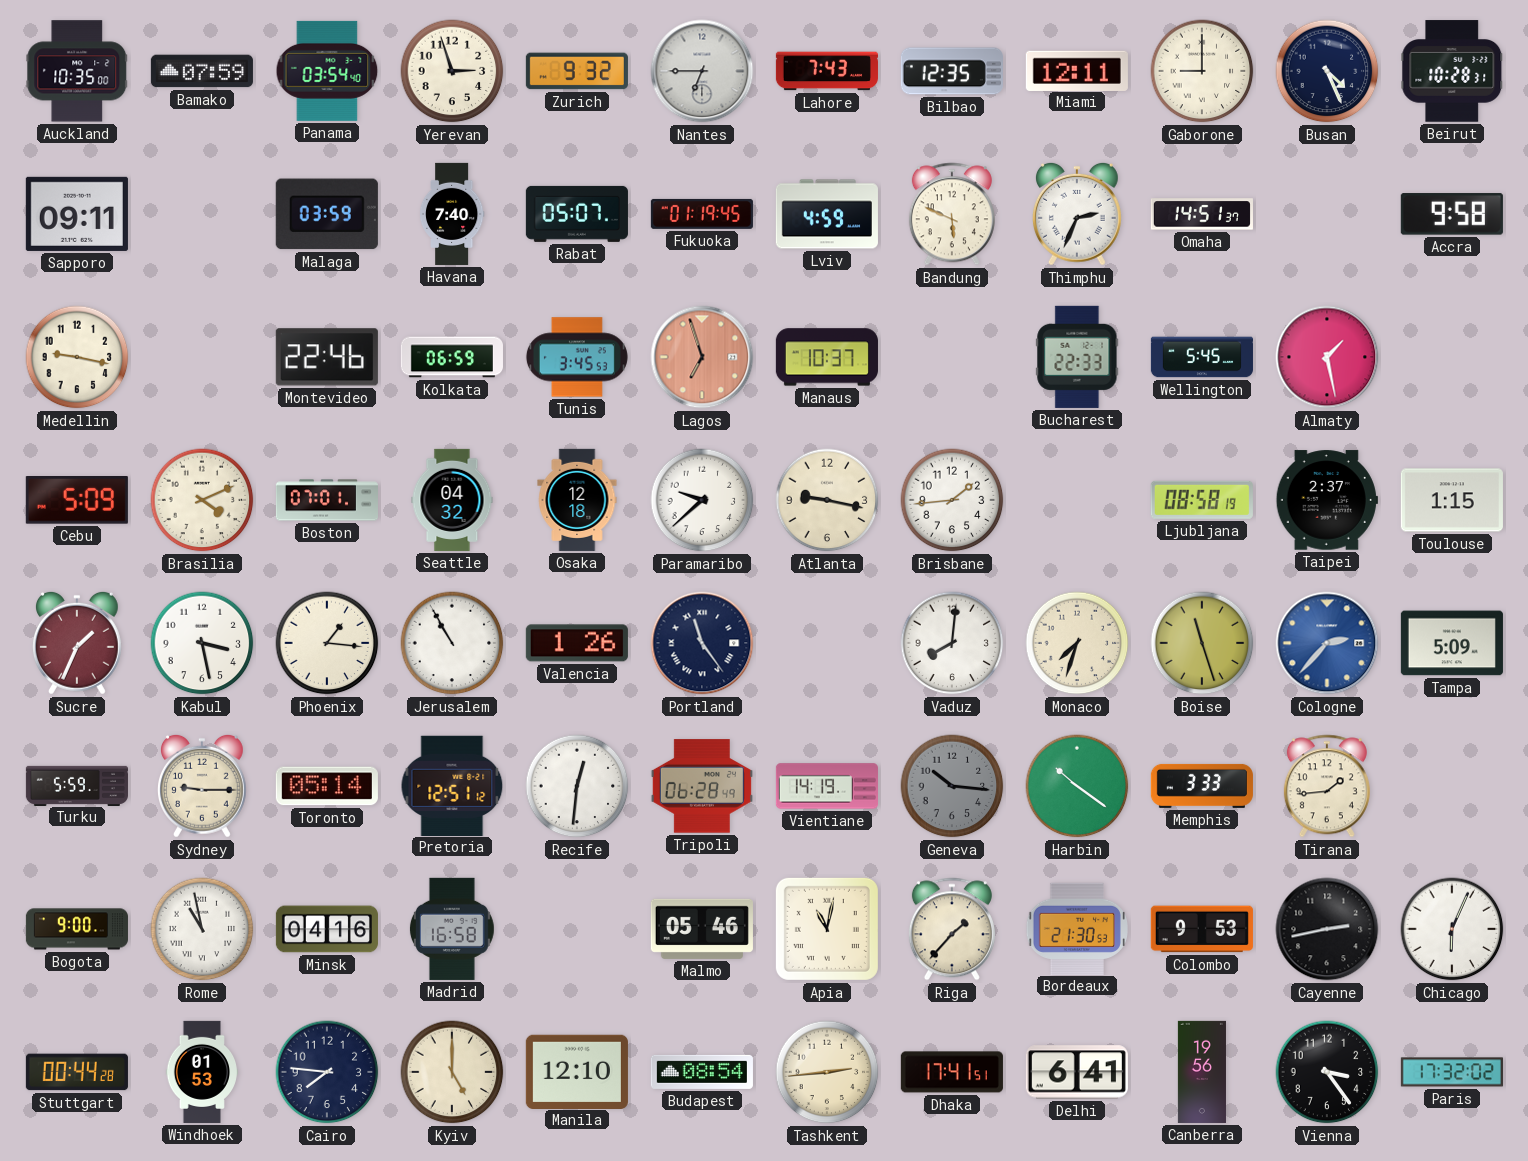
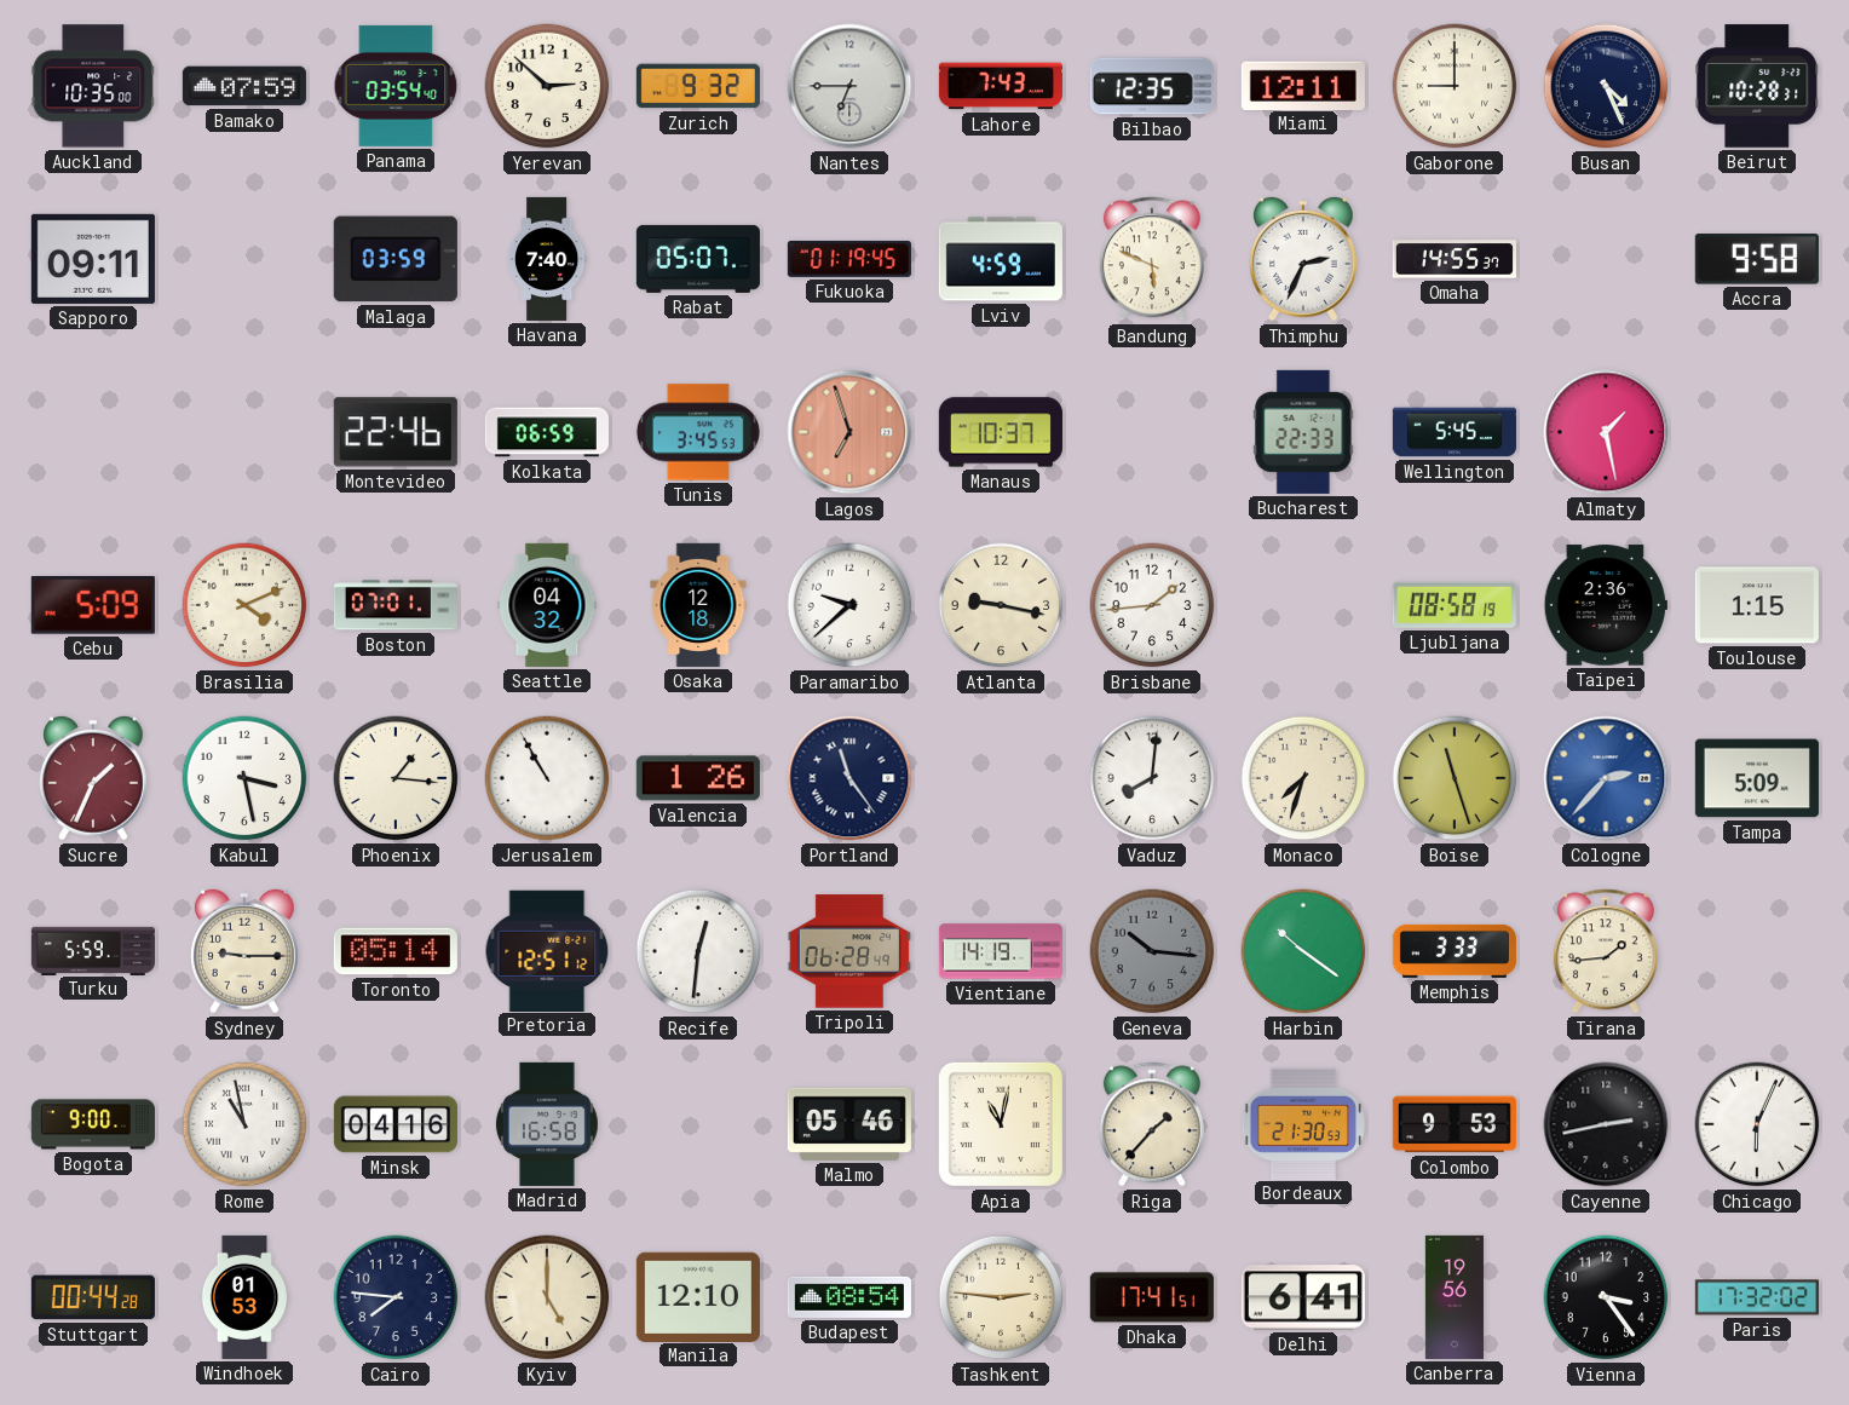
Yerevan: 2:57 -> 2:52 (547, 86)
Omaha: 14:51 -> 14:55 (1455, 259)
Medellin: 9:17 -> none (77, 357)
Taipei: 2:37 -> 2:36 (1606, 605)
Tashkent: 2:44 -> 2:46 (1001, 1297)
